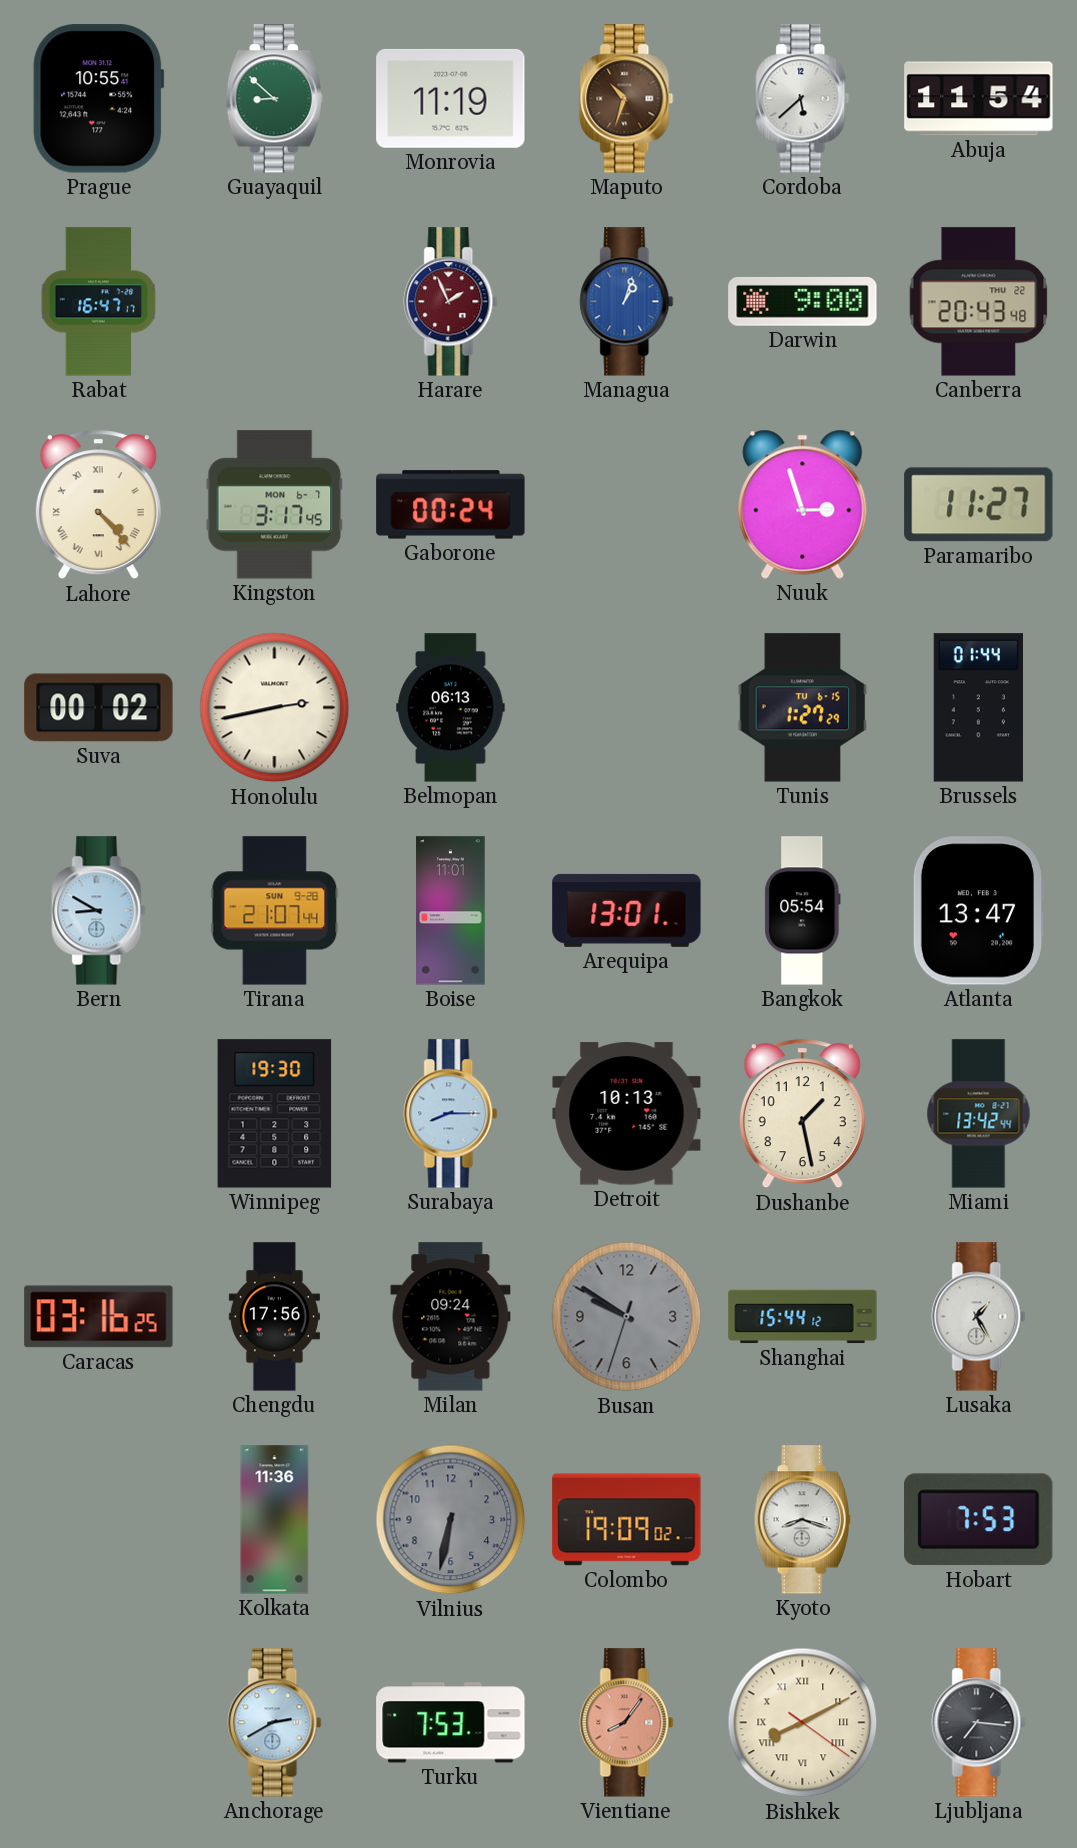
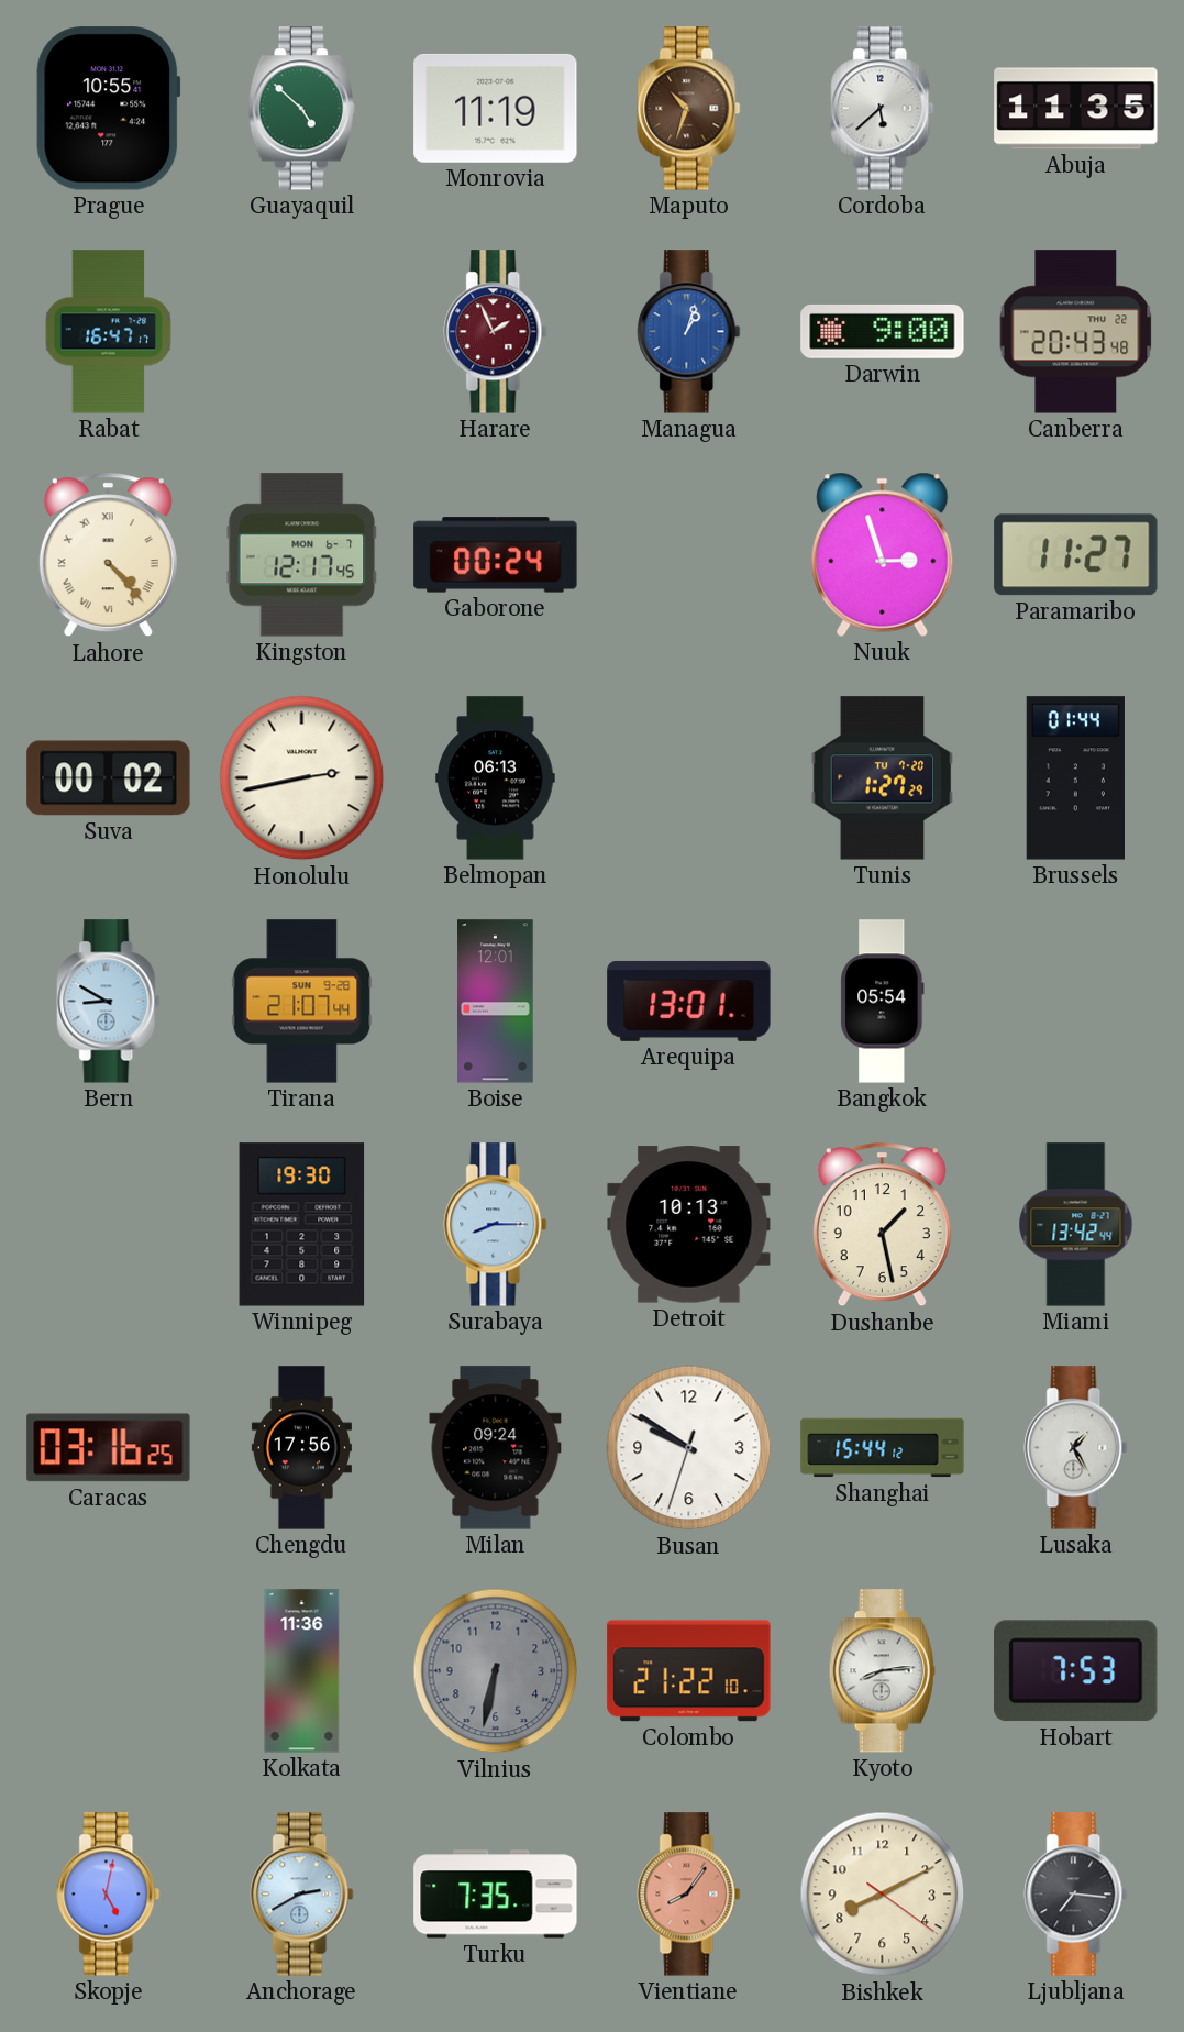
Guayaquil: 8:52 -> 4:52 (301, 109)
Abuja: 11:54 -> 11:35 (1076, 109)
Kingston: 3:17 -> 12:17 (302, 555)
Tunis date: TU 6-15 -> TU 7-20 (883, 778)
Boise: 11:01 -> 12:01 (496, 1002)
Atlanta: 13:47 -> none (978, 911)
Busan dial: grey -> white (689, 1448)
Colombo: 19:09 -> 21:22 (689, 1671)
Kyoto: 8:18 -> 8:14 (882, 1671)
Skopje: none -> 5:02 (109, 1895)
Turku: 7:53 -> 7:35 (496, 1895)
Bishkek numerals: Roman -> Arabic (883, 1895)
